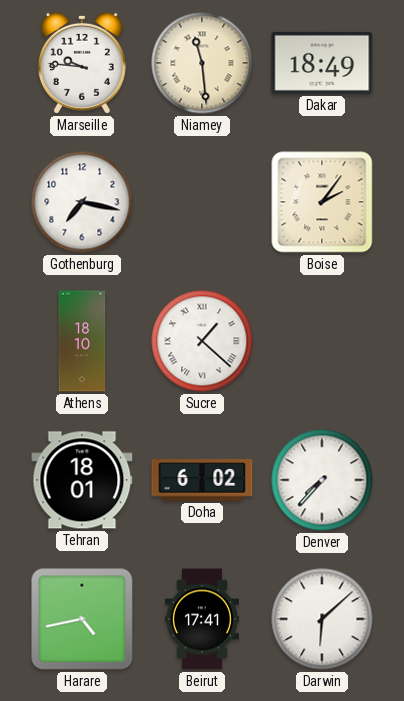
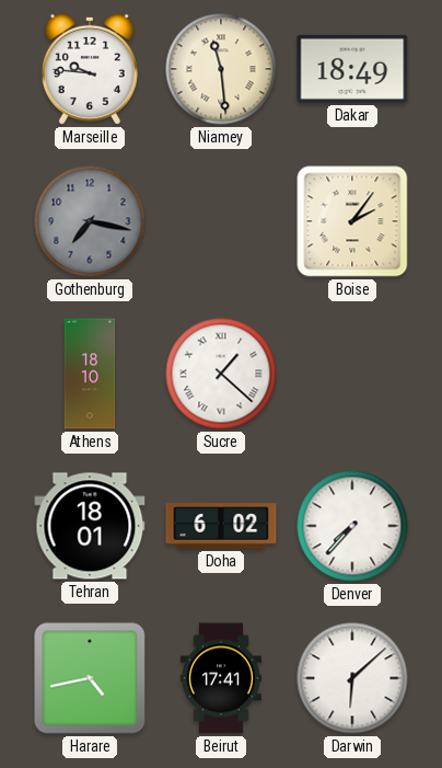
Gothenburg dial: white -> grey (90, 221)
